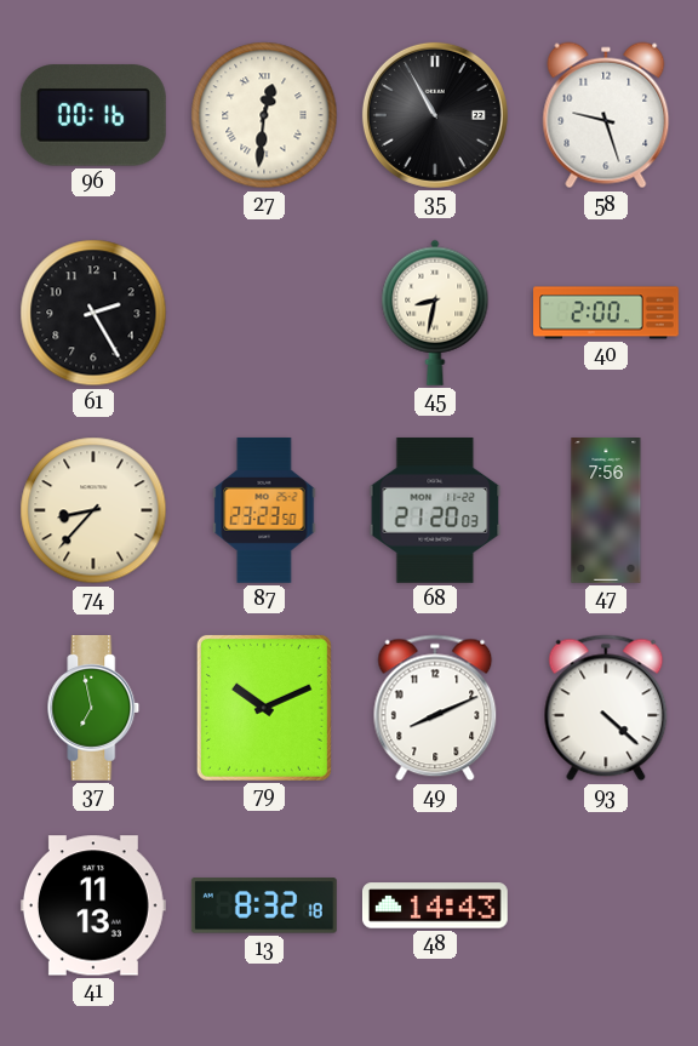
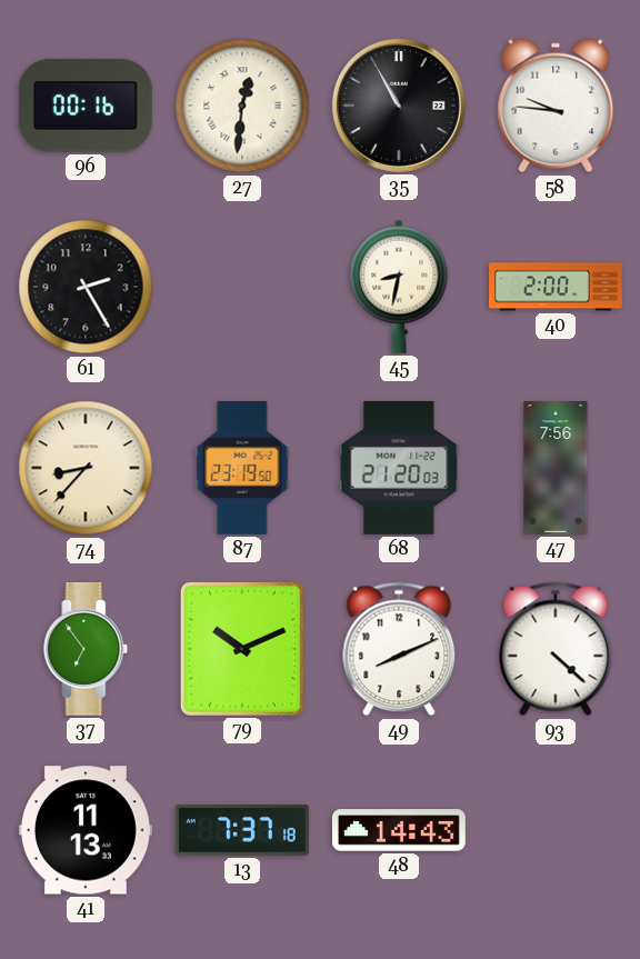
58: 9:27 -> 9:46 (556, 106)
87: 23:23 -> 23:19 (242, 468)
37: 6:58 -> 6:54 (86, 649)
13: 8:32 -> 7:37 (242, 830)
